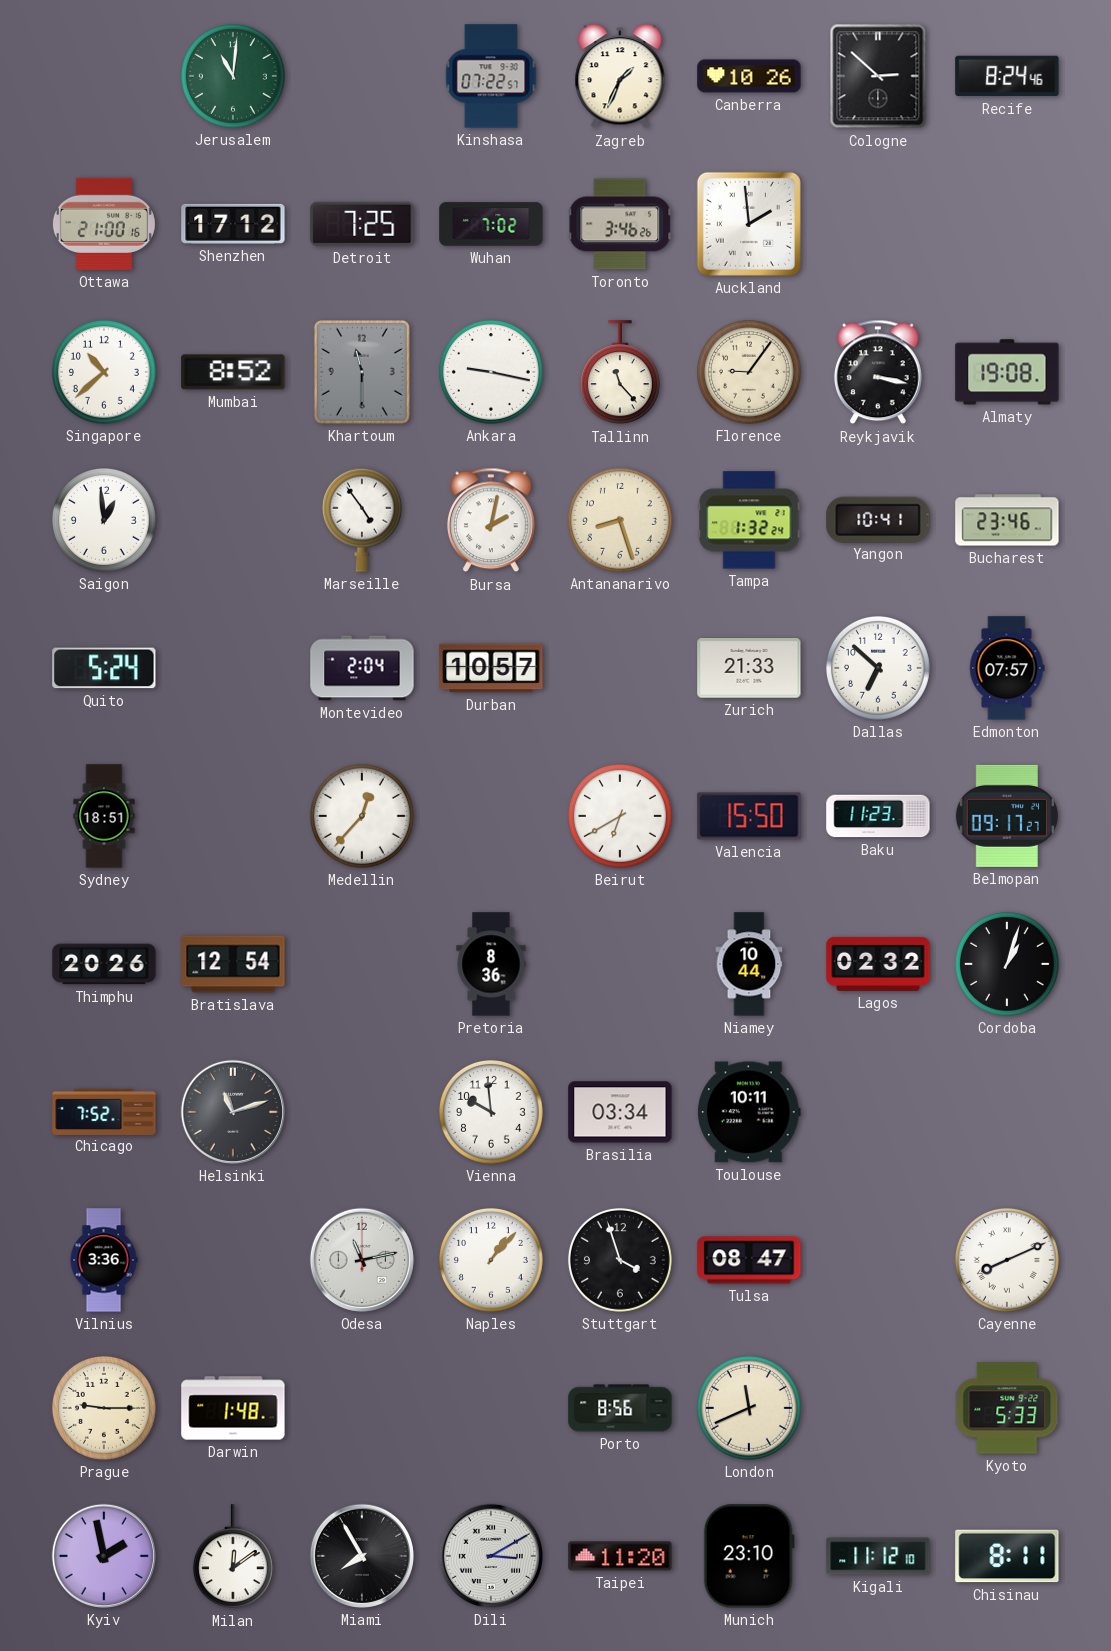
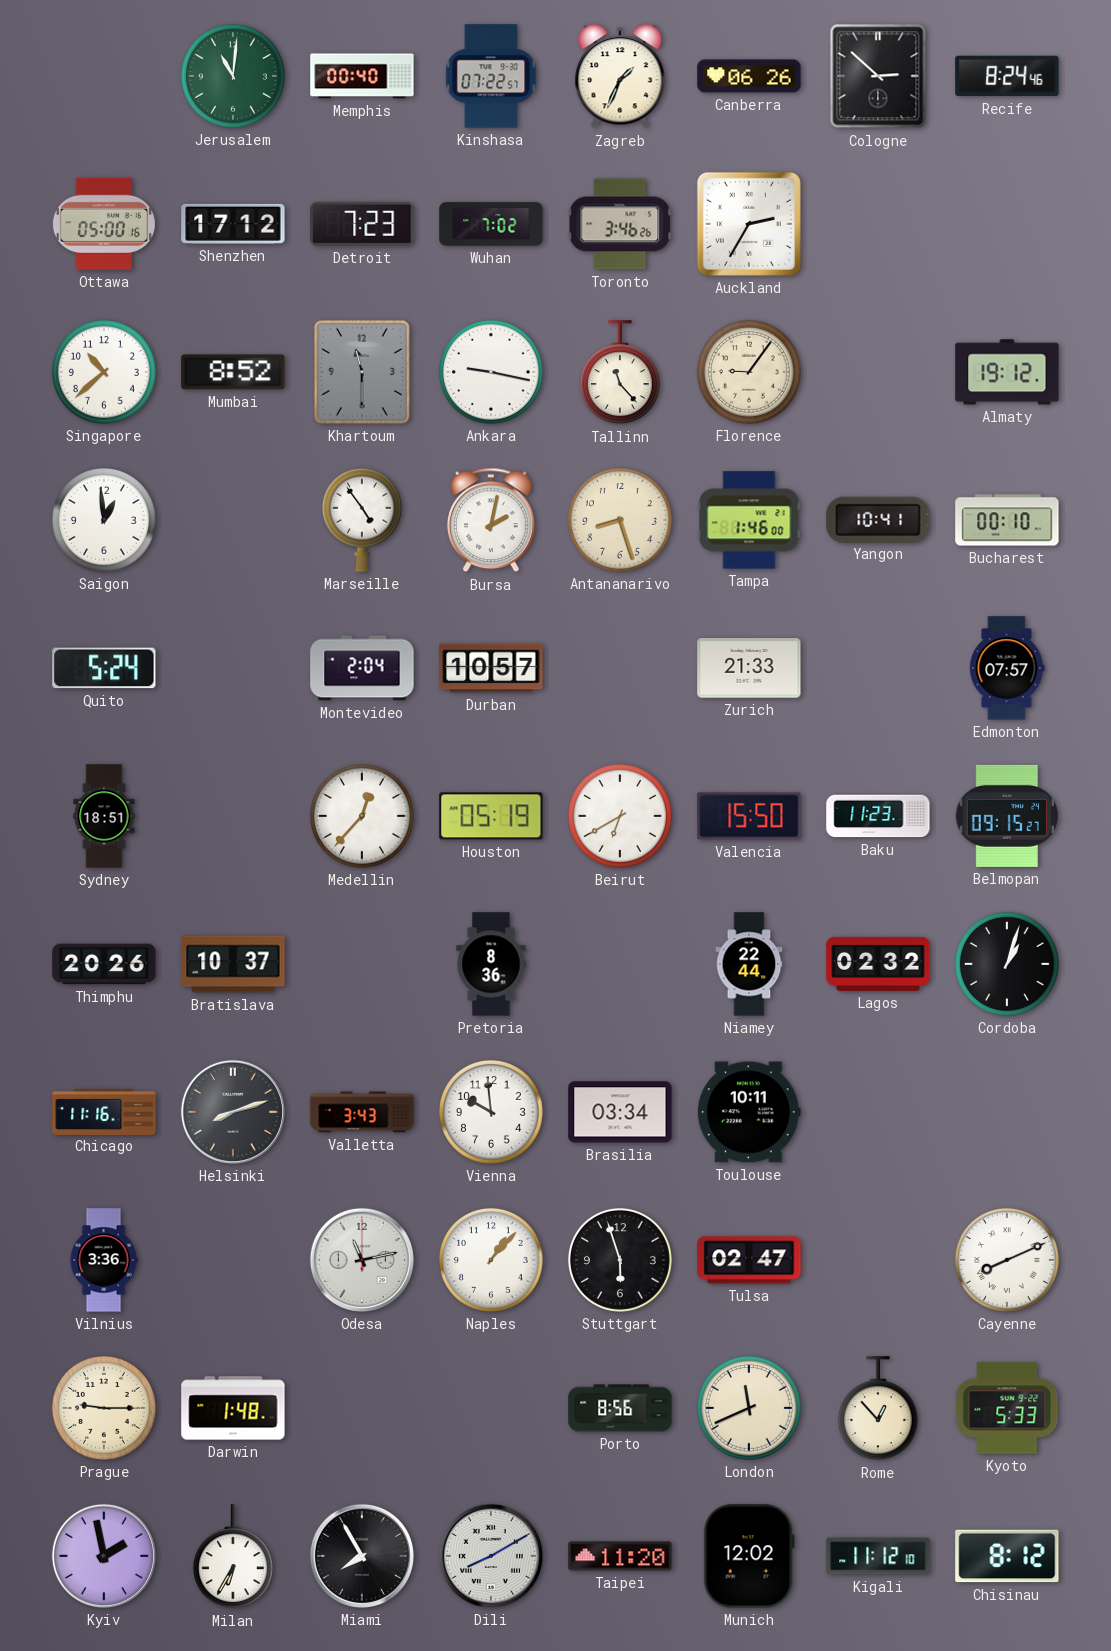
Memphis: none -> 00:40 (362, 76)
Canberra: 10:26 -> 06:26 (749, 76)
Ottawa: 21:00 -> 05:00 (104, 224)
Detroit: 7:25 -> 7:23 (362, 224)
Auckland: 1:59 -> 2:35 (749, 224)
Reykjavik: 3:17 -> none (878, 372)
Almaty: 19:08 -> 19:12 (1007, 372)
Tampa: 1:32 -> 1:46 (749, 520)
Bucharest: 23:46 -> 00:10 (1007, 520)
Dallas: 6:52 -> none (878, 668)
Houston: none -> 05:19 (491, 816)
Belmopan: 09:17 -> 09:15 (1007, 816)
Bratislava: 12:54 -> 10:37 (233, 964)
Niamey: 10:44 -> 22:44 (749, 964)
Chicago: 7:52 -> 11:16 (104, 1111)
Helsinki: 11:12 -> 8:12 (233, 1112)
Valletta: none -> 3:43 (362, 1112)
Stuttgart: 3:57 -> 5:57 (620, 1260)
Tulsa: 08:47 -> 02:47 (749, 1260)
Rome: none -> 12:53 (878, 1409)
Milan: 12:09 -> 6:35 (233, 1557)
Dili: 3:10 -> 8:10 (491, 1556)
Munich: 23:10 -> 12:02 (749, 1556)
Chisinau: 8:11 -> 8:12 (1007, 1556)
